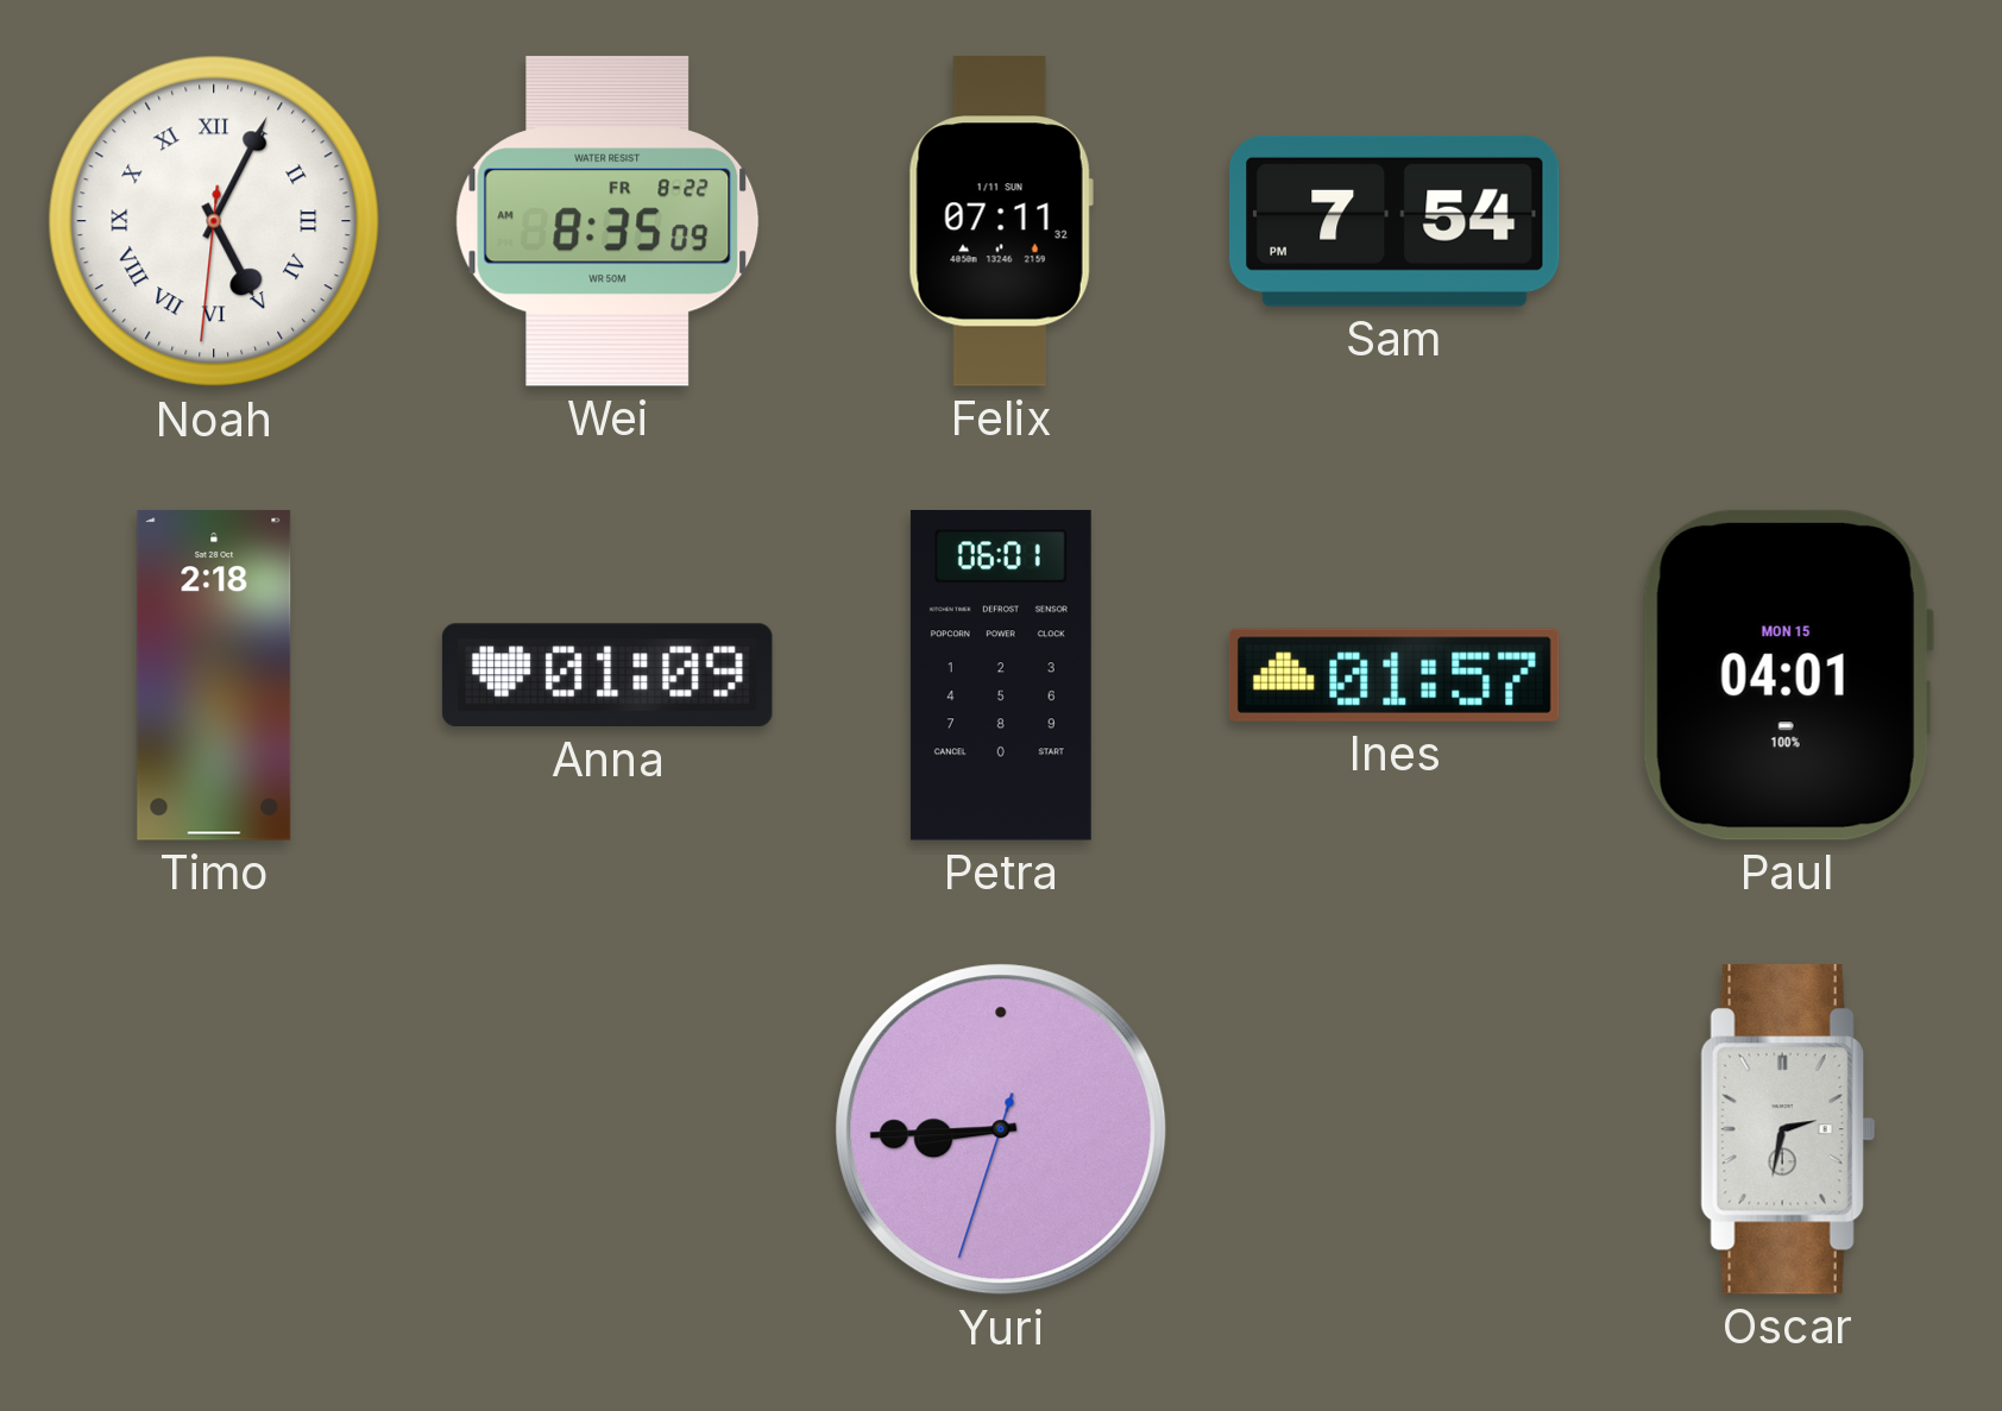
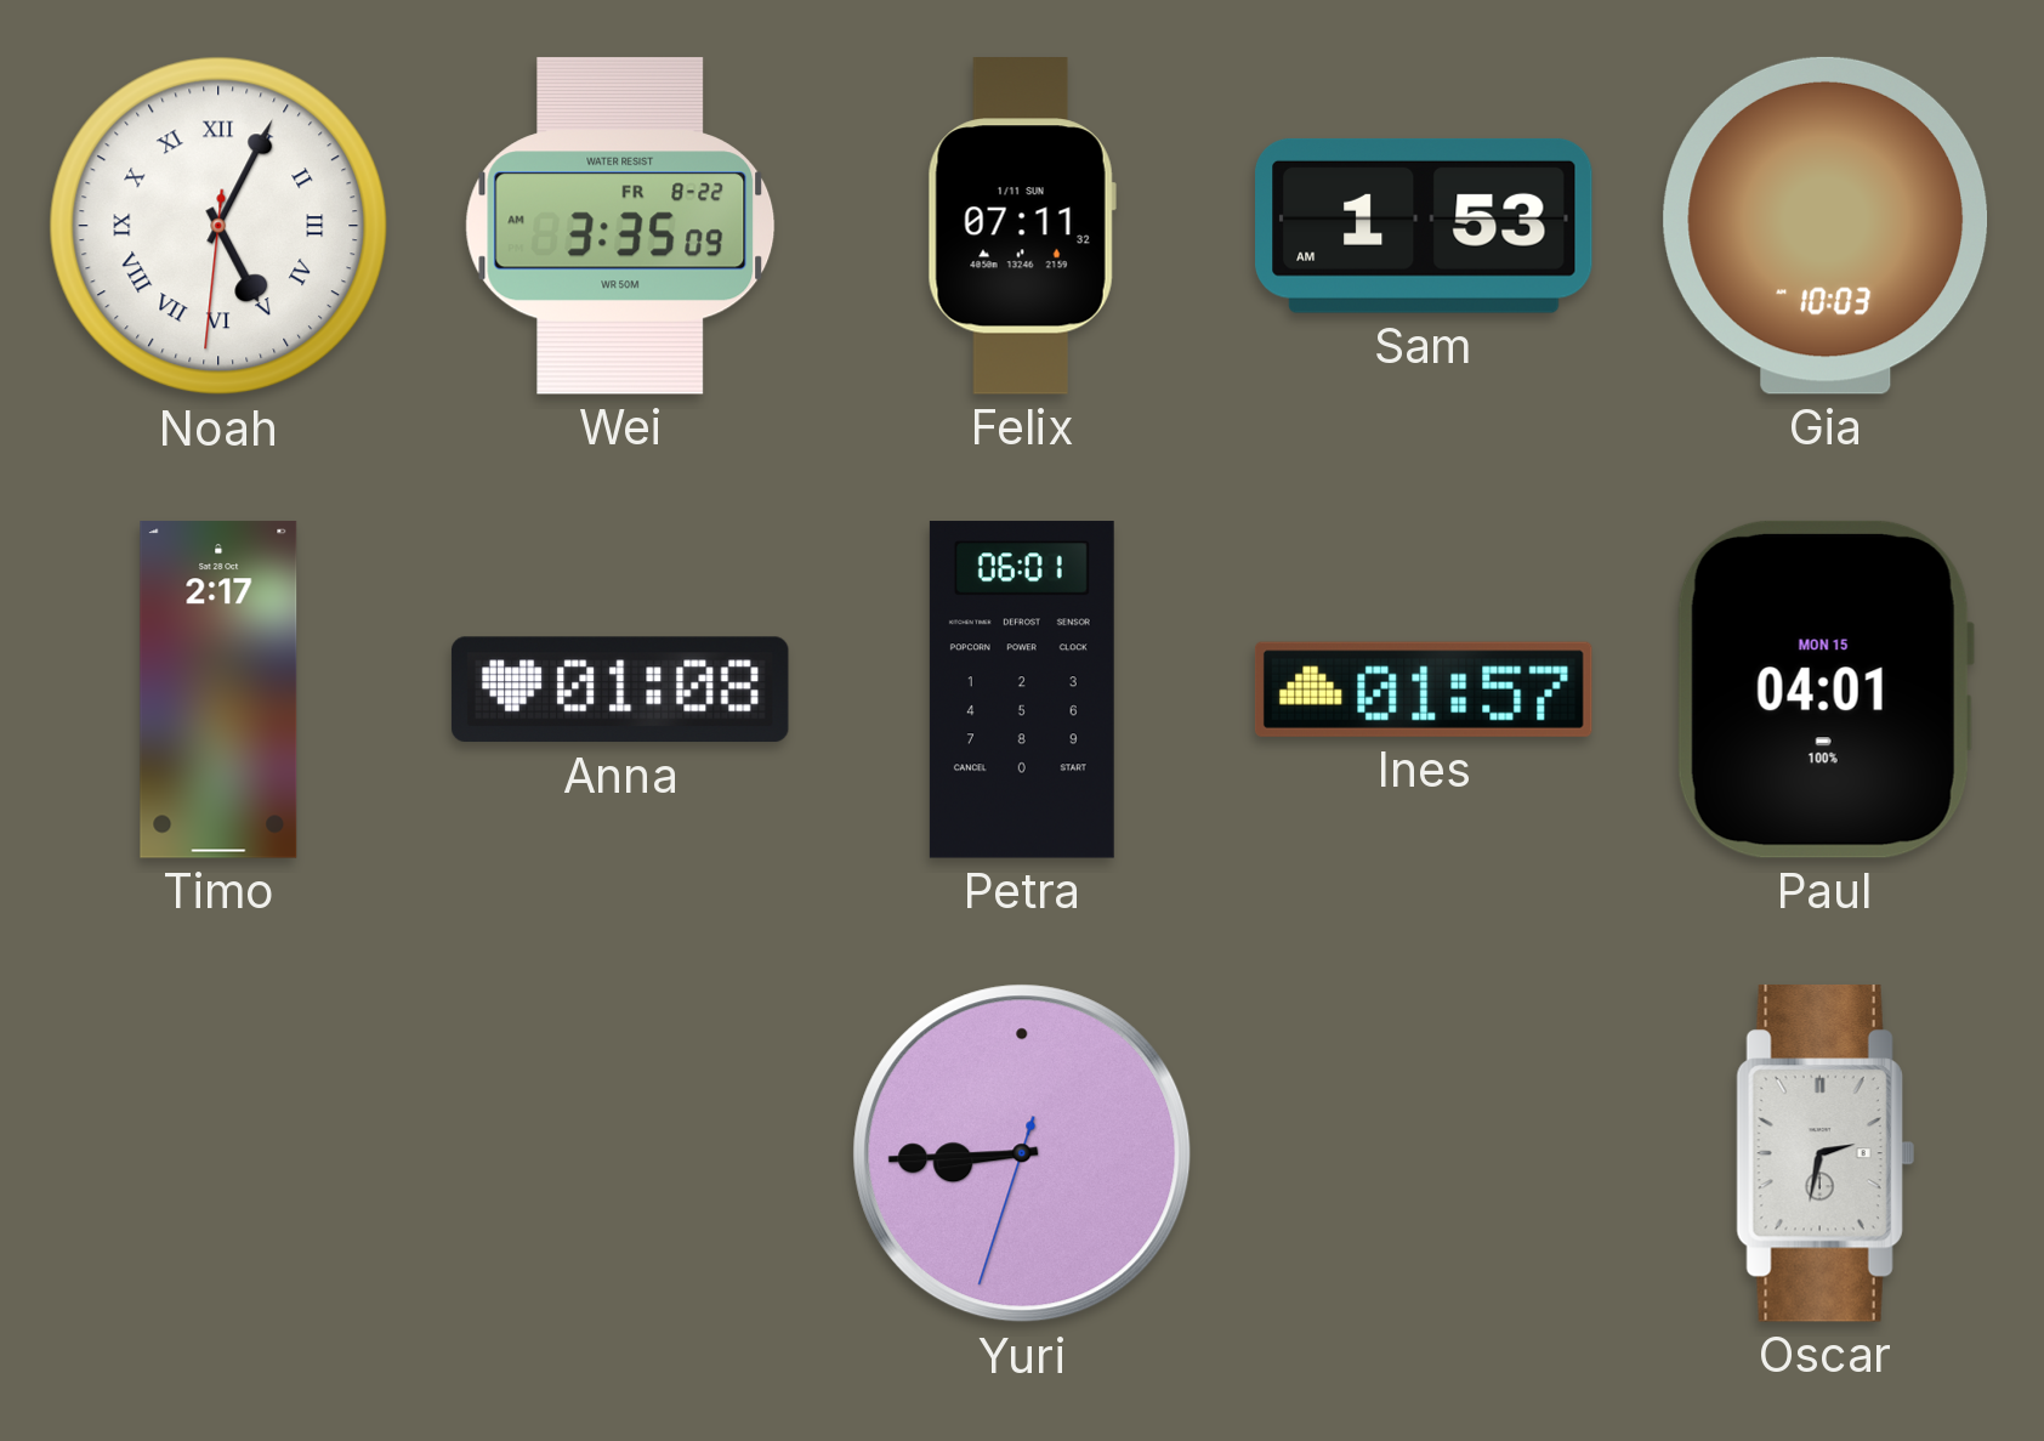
Wei: 8:35 -> 3:35 (620, 226)
Sam: 7:54 -> 1:53 (1424, 226)
Gia: none -> 10:03 (1826, 226)
Timo: 2:18 -> 2:17 (218, 690)
Anna: 01:09 -> 01:08 (620, 690)
